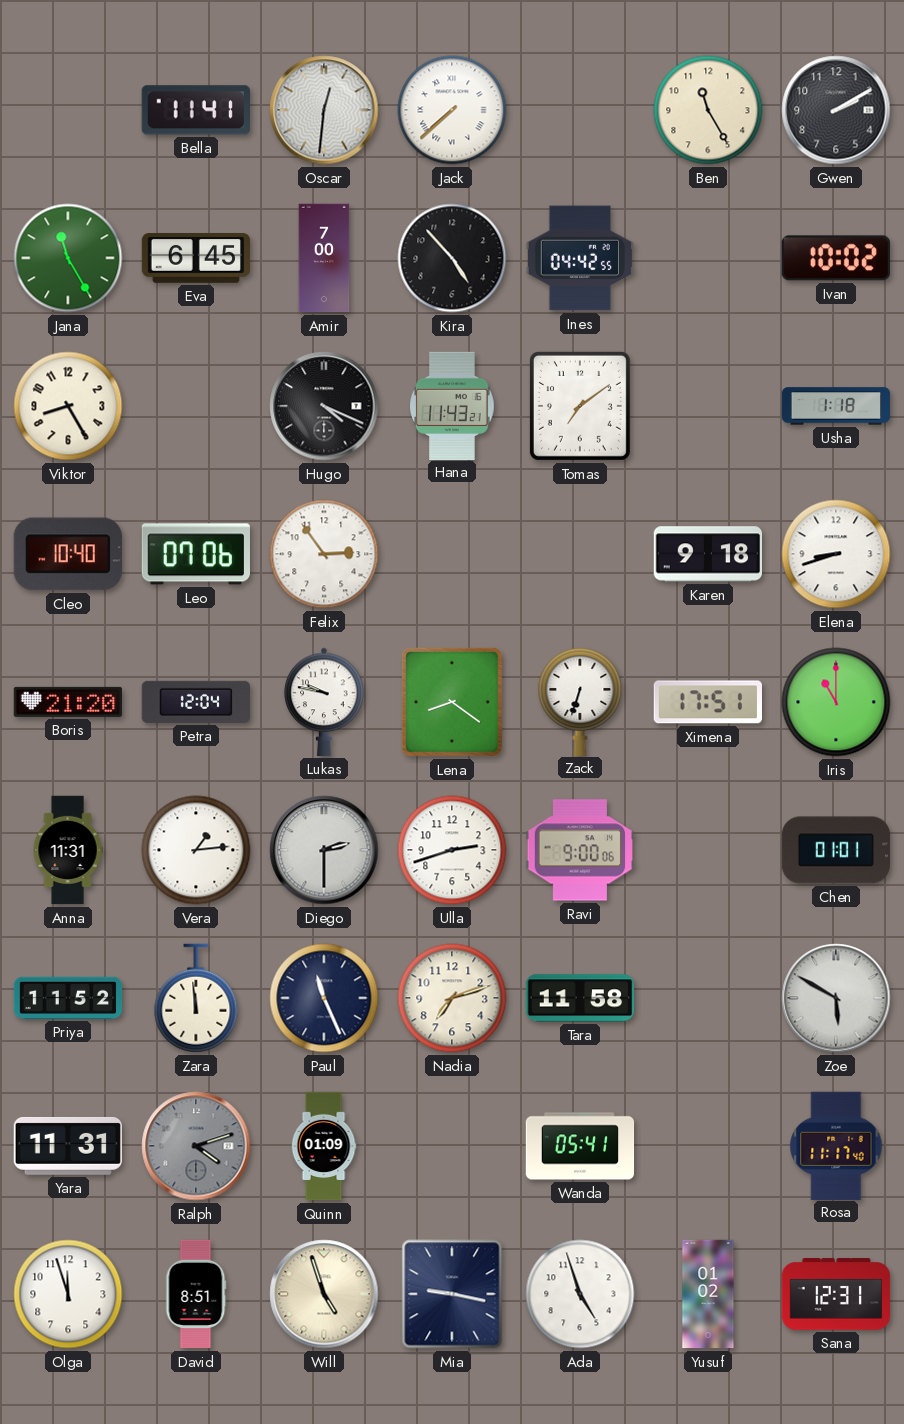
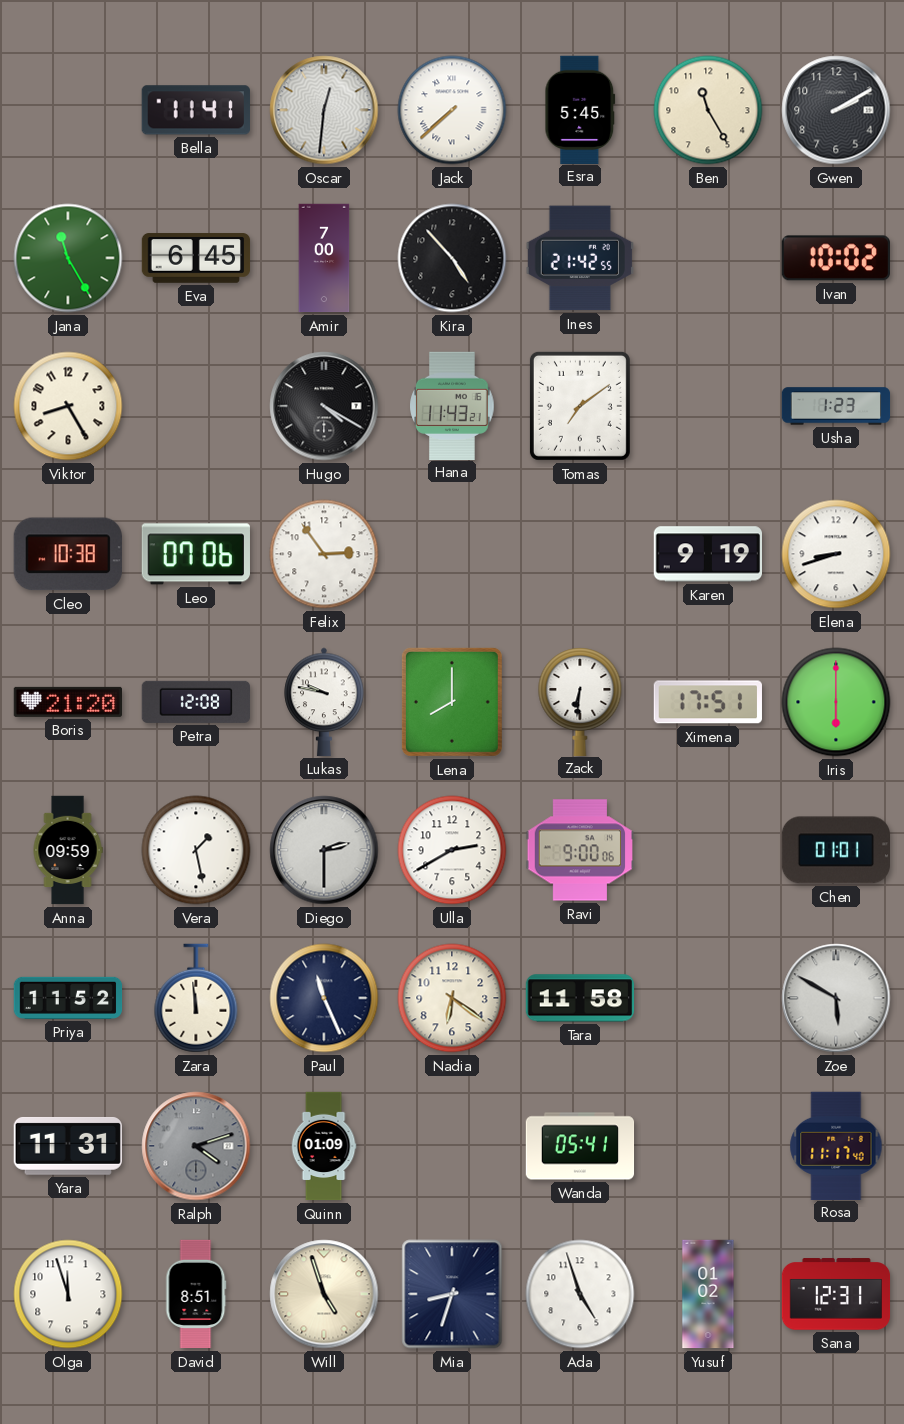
Esra: none -> 5:45 (580, 109)
Ines: 04:42 -> 21:42 (579, 258)
Hugo: 4:19 -> 4:20 (324, 406)
Usha: 1:18 -> 1:23 (836, 406)
Cleo: 10:40 -> 10:38 (68, 554)
Karen: 9:18 -> 9:19 (707, 554)
Petra: 12:04 -> 12:08 (195, 702)
Lena: 8:21 -> 8:00 (452, 702)
Zack: 6:33 -> 6:31 (580, 701)
Iris: 11:00 -> 6:00 (836, 702)
Anna: 11:31 -> 09:59 (68, 850)
Vera: 1:14 -> 1:28 (196, 850)
Ulla: 2:42 -> 2:40 (452, 850)
Nadia: 7:12 -> 6:21 (452, 998)
Mia: 9:17 -> 8:33 (452, 1294)
